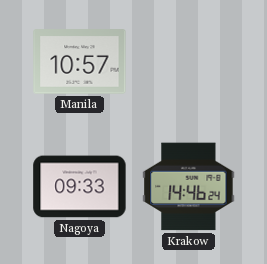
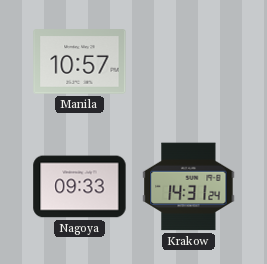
Krakow: 14:46 -> 14:31 (189, 187)
